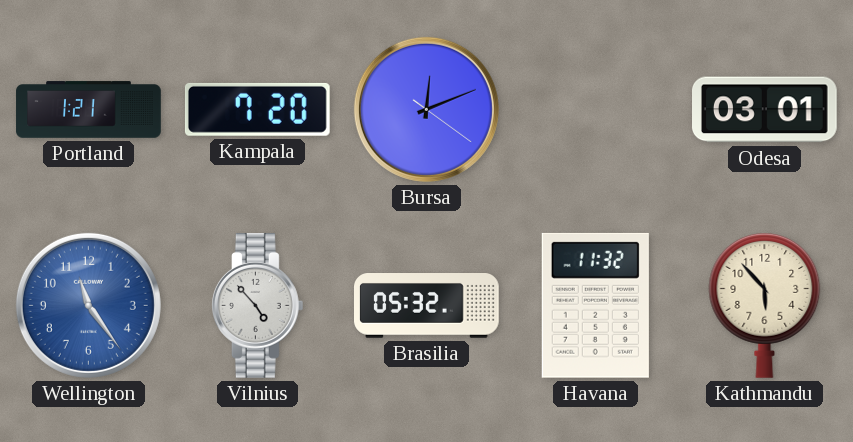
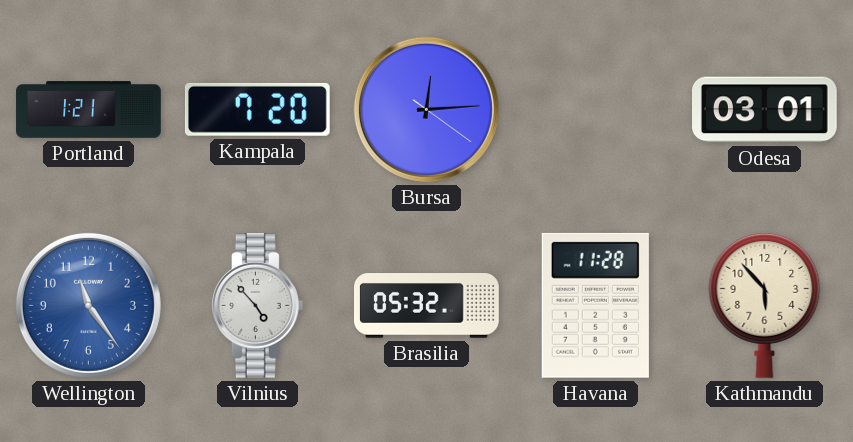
Bursa: 12:11 -> 12:14 (426, 109)
Havana: 11:32 -> 11:28 (595, 305)
